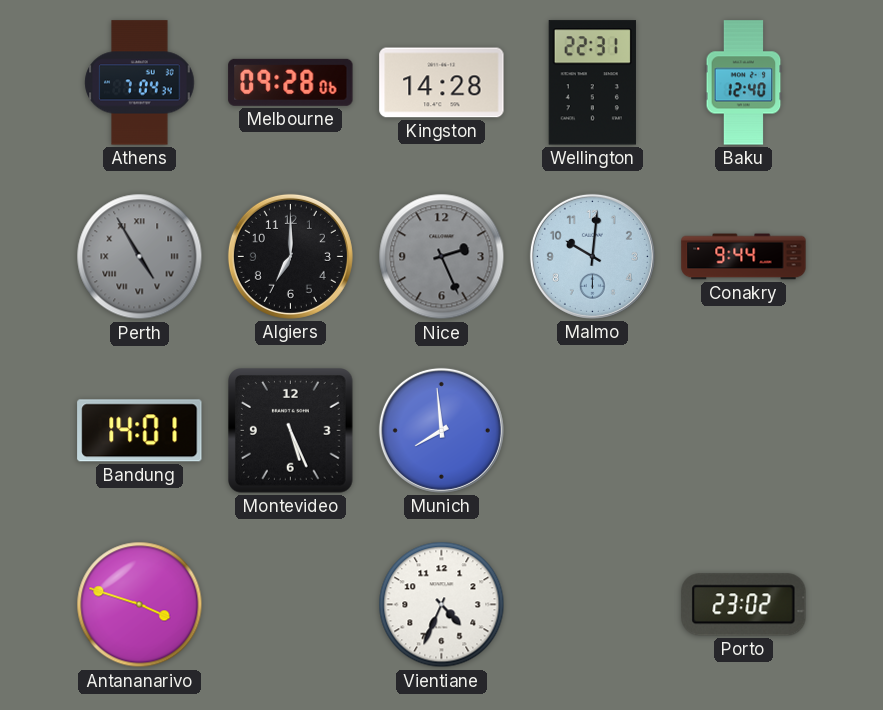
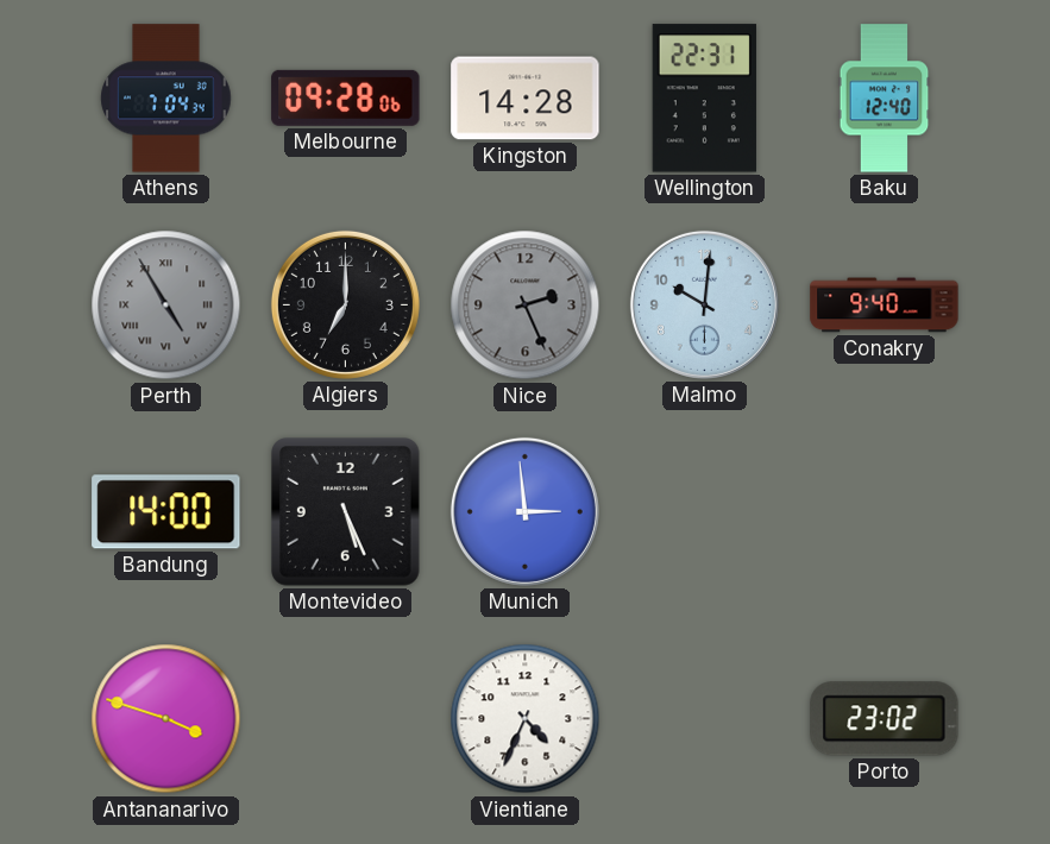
Conakry: 9:44 -> 9:40 (885, 306)
Bandung: 14:01 -> 14:00 (166, 512)
Munich: 7:59 -> 2:59 (524, 511)
